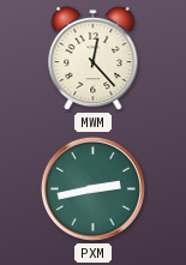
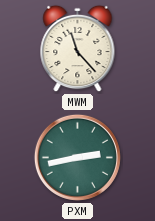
MWM: 12:23 -> 11:23 (78, 49)
